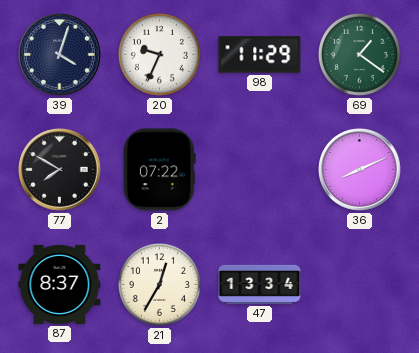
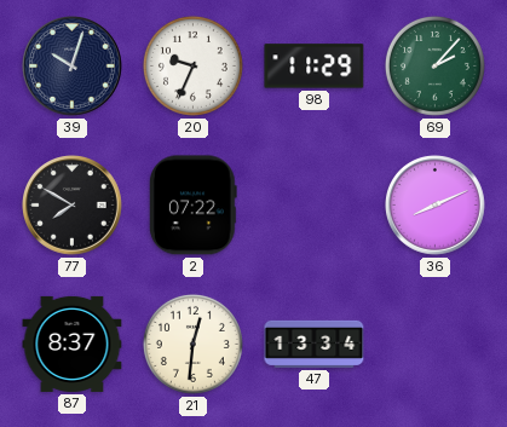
39: 4:03 -> 10:03 (73, 67)
69: 1:21 -> 2:07 (434, 65)
21: 12:35 -> 12:31 (192, 344)
